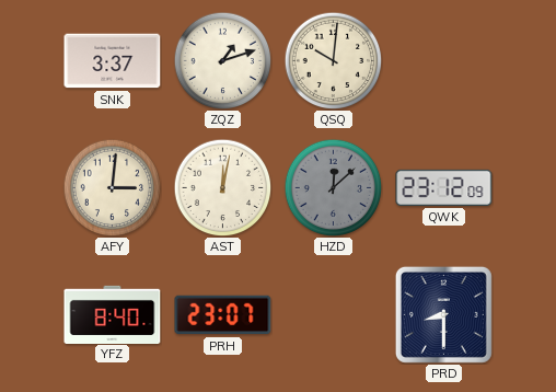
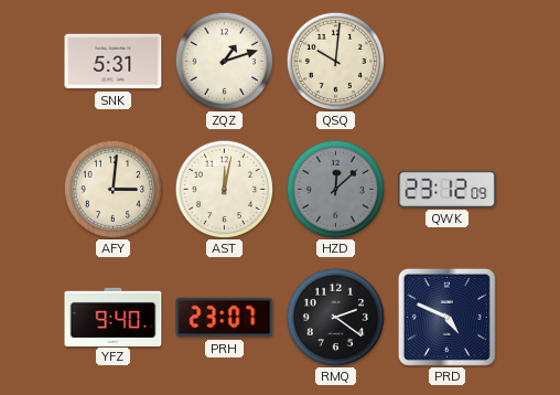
SNK: 3:37 -> 5:31 (114, 62)
YFZ: 8:40 -> 9:40 (114, 317)
RMQ: none -> 2:21 (335, 317)
PRD: 8:30 -> 4:49 (446, 317)
